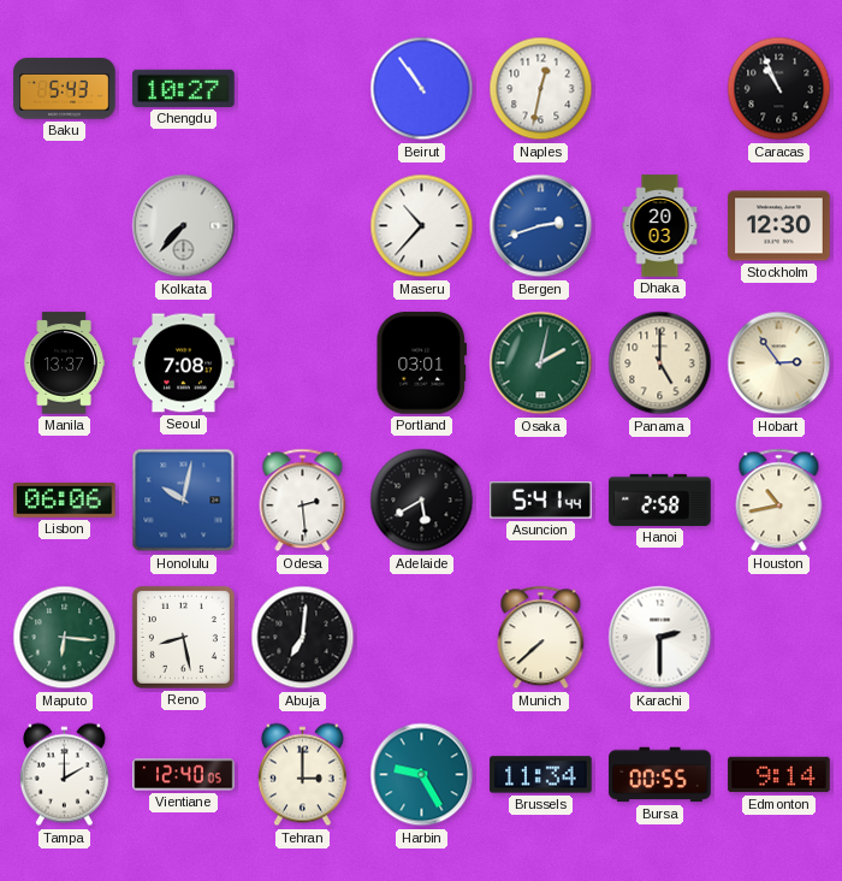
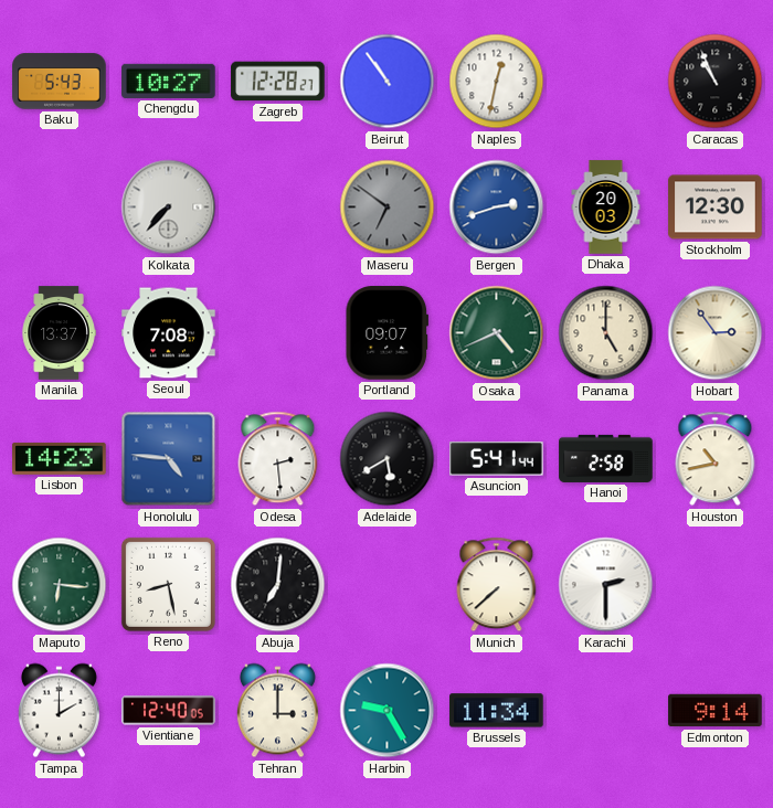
Zagreb: none -> 12:28 (278, 82)
Maseru: 10:37 -> 6:51 (388, 208)
Maseru dial: white -> grey (388, 208)
Portland: 03:01 -> 09:07 (386, 333)
Osaka: 2:02 -> 4:41 (497, 333)
Lisbon: 06:06 -> 14:23 (60, 458)
Honolulu: 10:02 -> 4:46 (169, 459)
Bursa: 00:55 -> none (660, 775)
